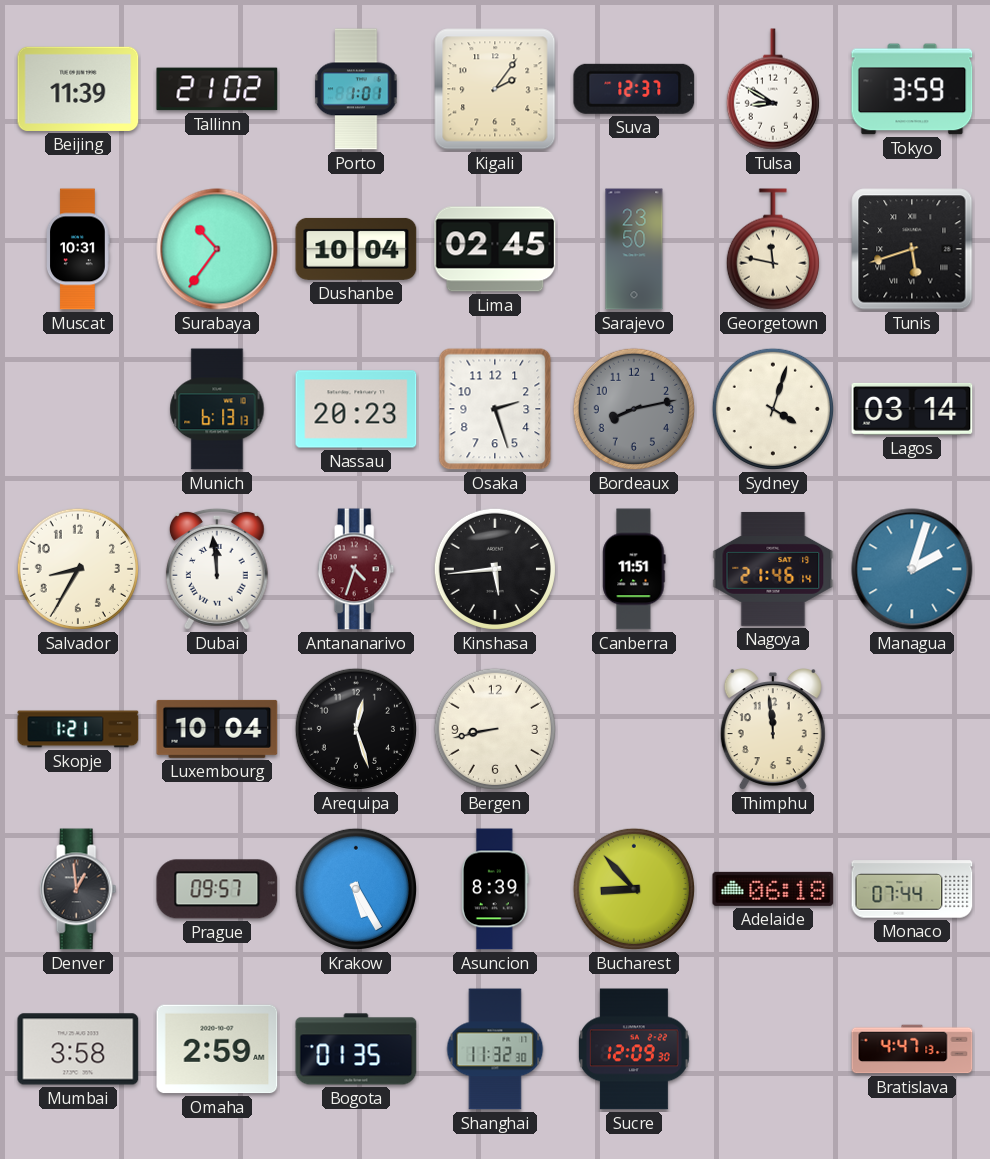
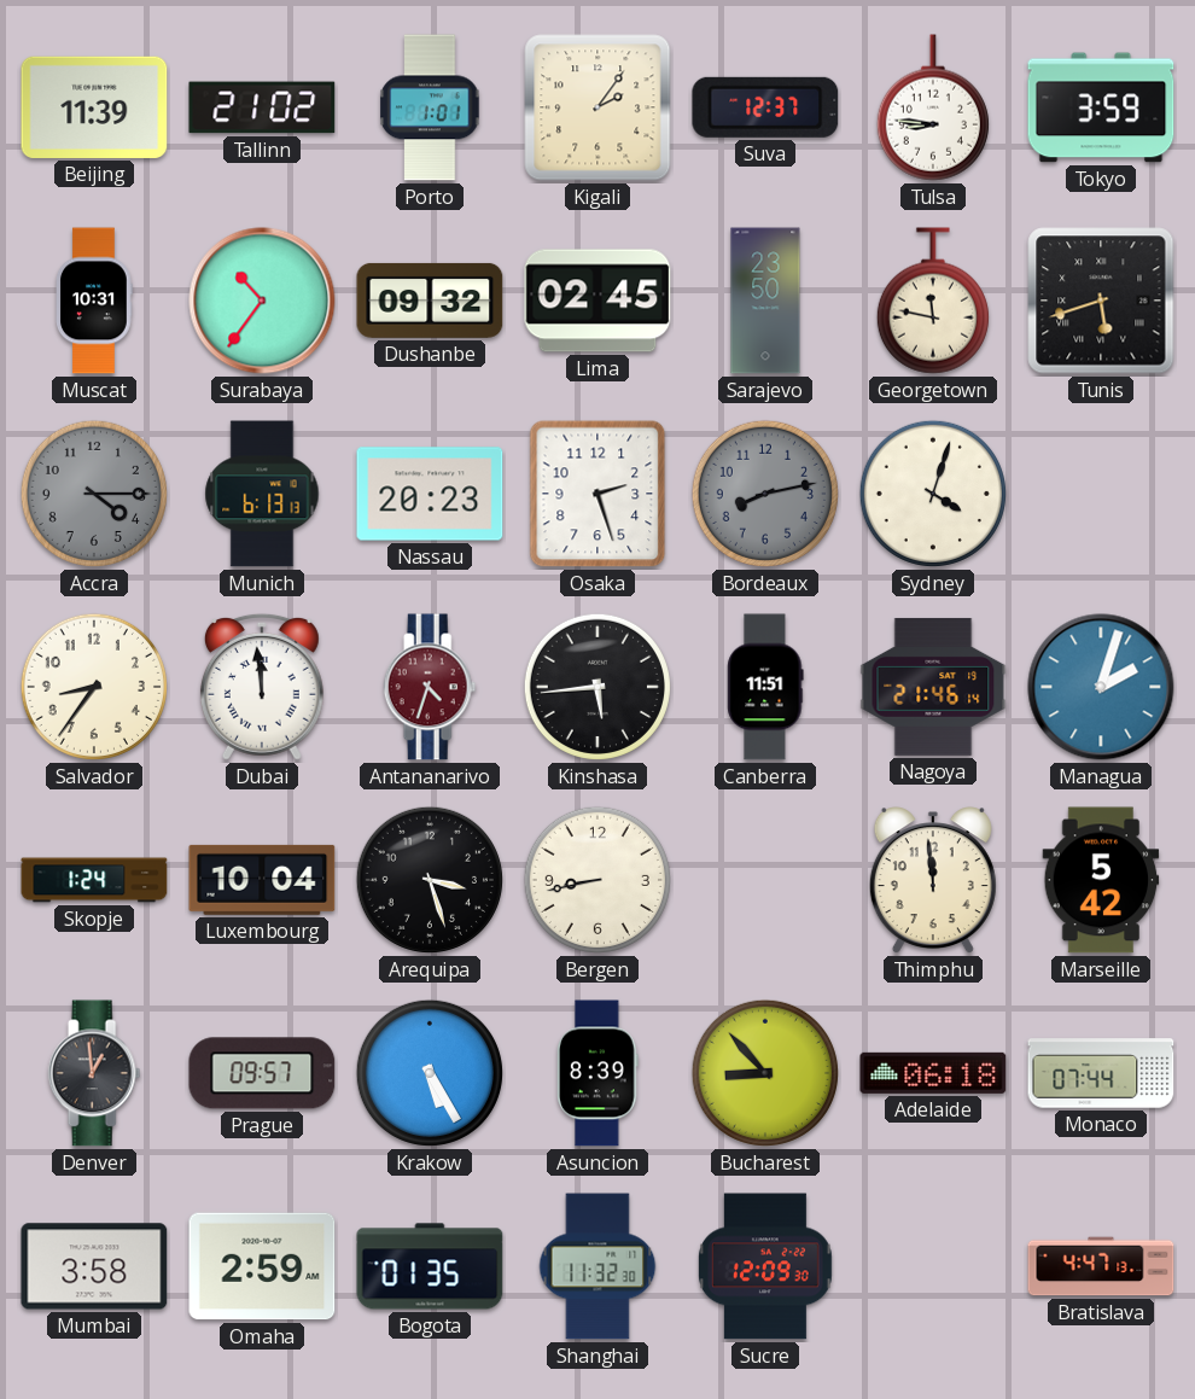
Tulsa: 8:50 -> 8:46 (933, 107)
Dushanbe: 10:04 -> 09:32 (430, 301)
Accra: none -> 4:15 (94, 494)
Lagos: 03:14 -> none (912, 409)
Salvador: 8:35 -> 8:36 (94, 687)
Skopje: 1:21 -> 1:24 (94, 880)
Arequipa: 12:27 -> 3:27 (430, 880)
Marseille: none -> 5:42 (1101, 880)
